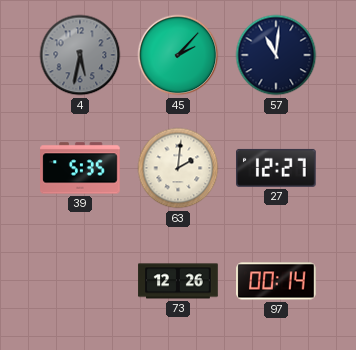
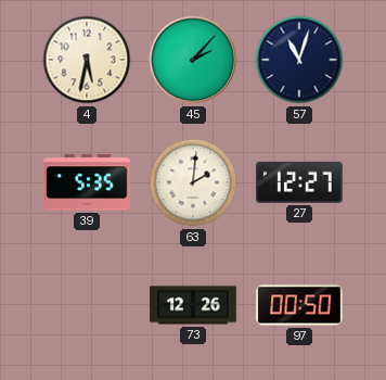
4 dial: grey -> cream (87, 60)
57: 11:01 -> 11:03 (299, 60)
97: 00:14 -> 00:50 (299, 305)
